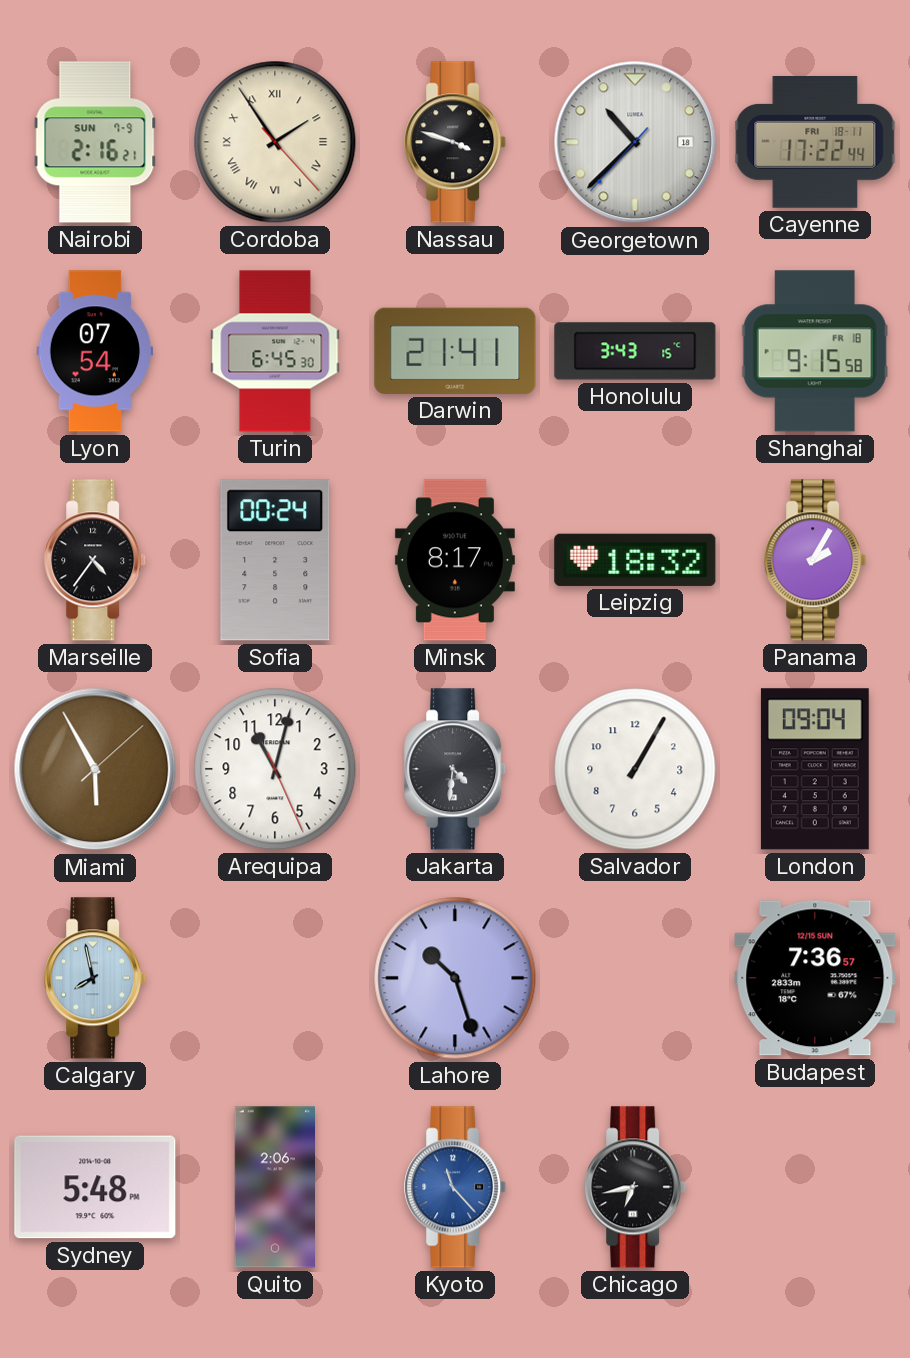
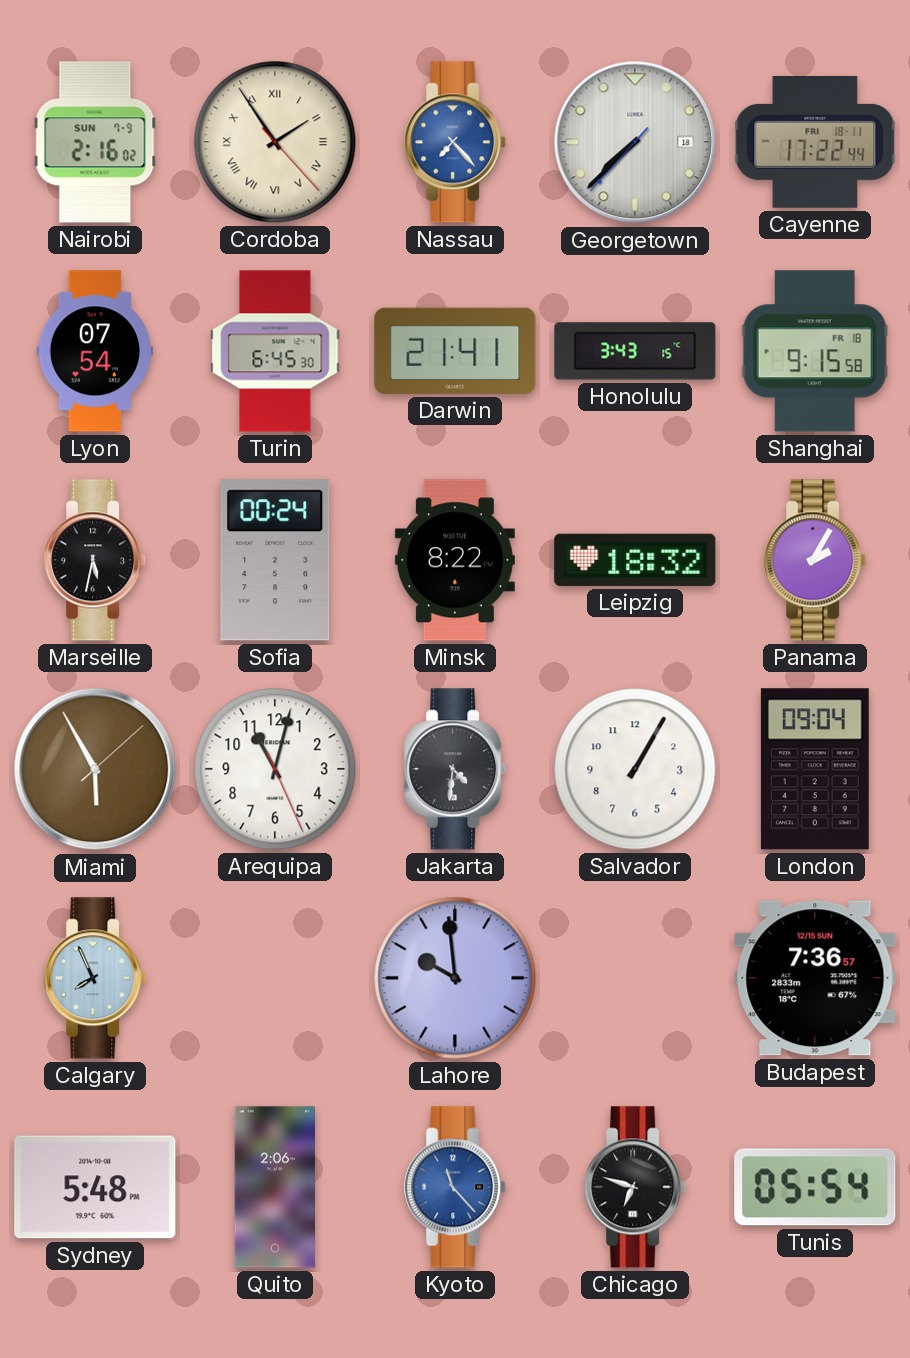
Nairobi: 2:16:21 -> 2:16:02 (95, 142)
Nassau: 3:48 -> 7:23 (456, 142)
Nassau dial: black -> blue (456, 142)
Georgetown: 10:37 -> 7:37 (635, 142)
Marseille: 4:36 -> 5:32 (96, 560)
Minsk: 8:17 -> 8:22 (455, 560)
Calgary: 7:58 -> 7:56 (96, 978)
Lahore: 10:27 -> 9:59 (455, 978)
Chicago: 6:43 -> 6:48 (636, 1187)
Tunis: none -> 05:54 (815, 1187)
